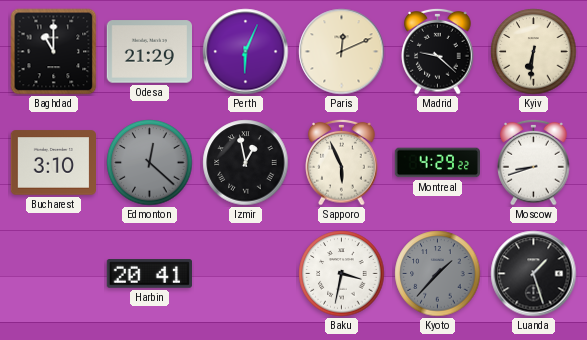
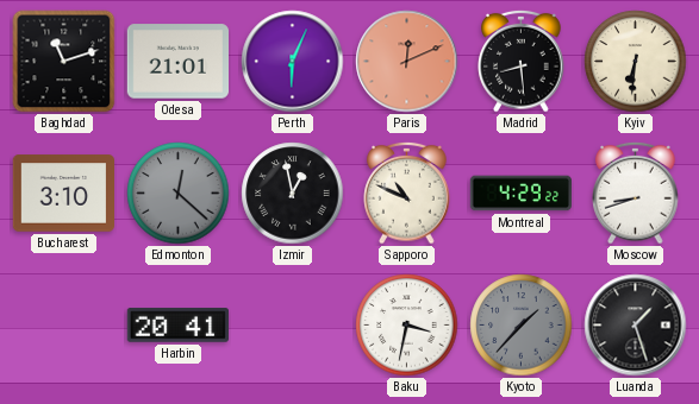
Baghdad: 11:00 -> 11:12 (64, 62)
Odesa: 21:29 -> 21:01 (177, 62)
Paris dial: cream -> salmon (407, 62)
Madrid: 9:22 -> 8:29 (522, 61)
Sapporo: 5:56 -> 10:49 (407, 192)
